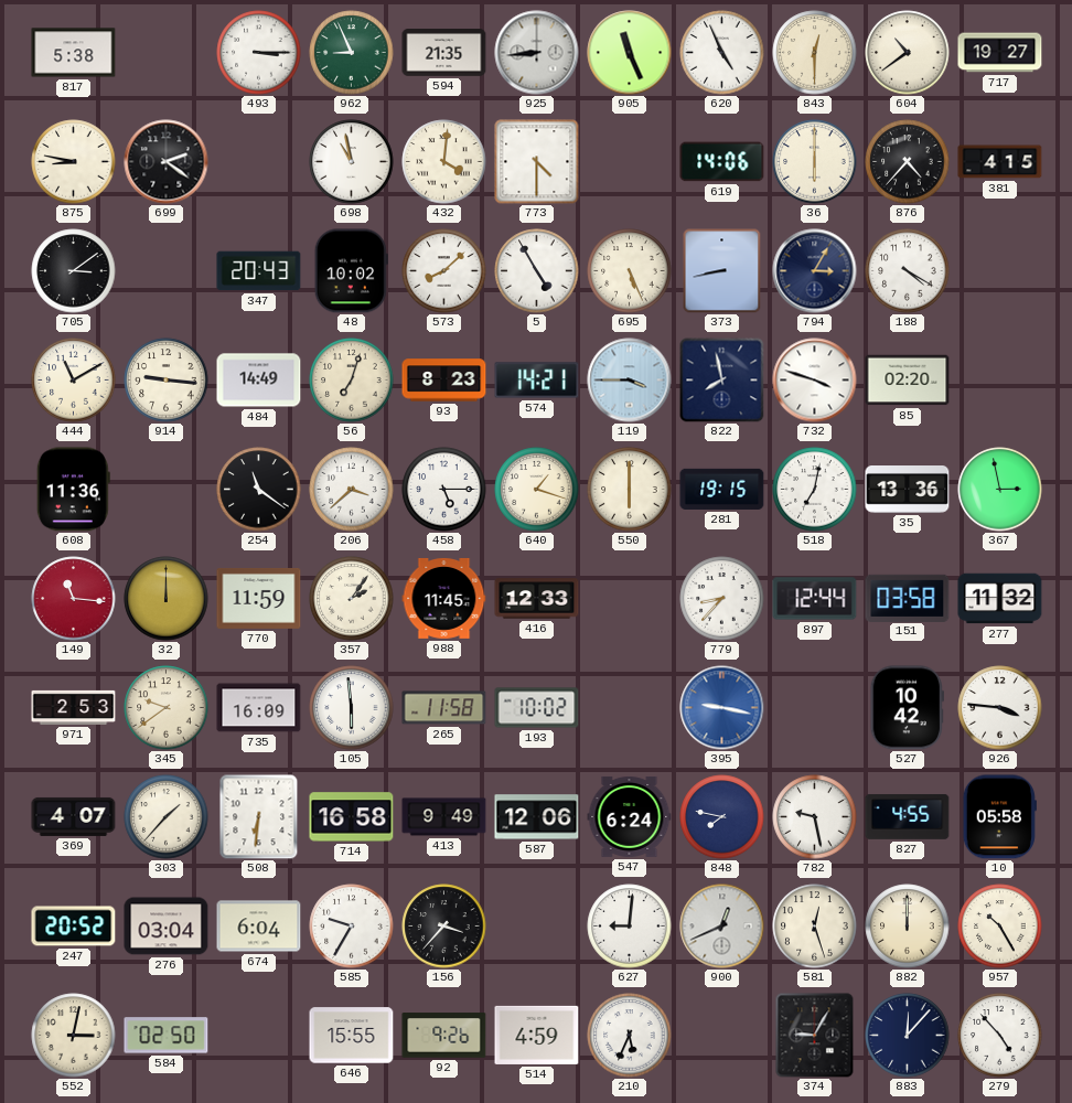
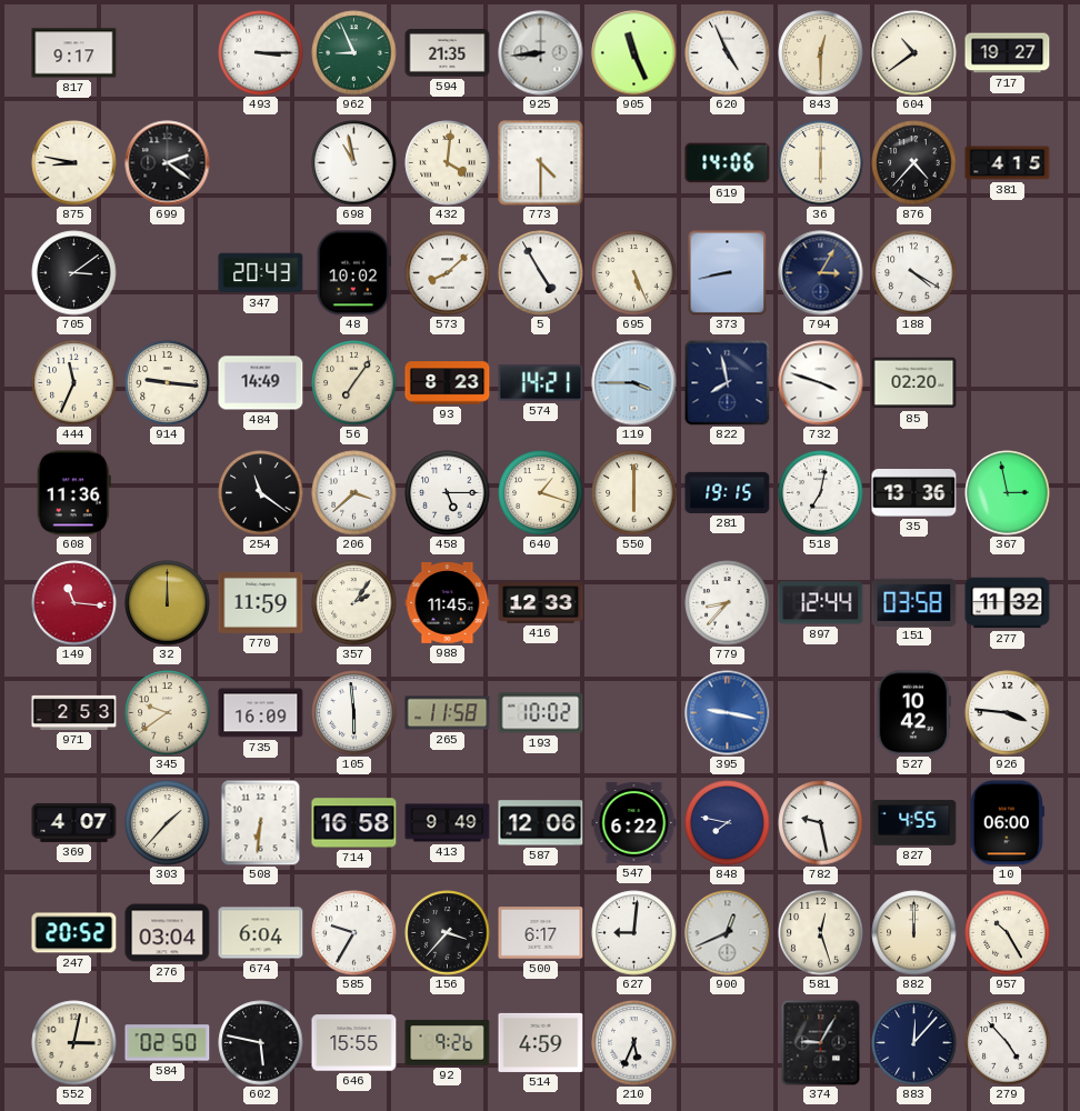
817: 5:38 -> 9:17 (74, 53)
444: 11:10 -> 11:34 (74, 383)
56: 7:03 -> 7:06 (354, 383)
547: 6:24 -> 6:22 (634, 822)
10: 05:58 -> 06:00 (1007, 823)
500: none -> 6:17 (541, 933)
602: none -> 5:47 (261, 1043)
